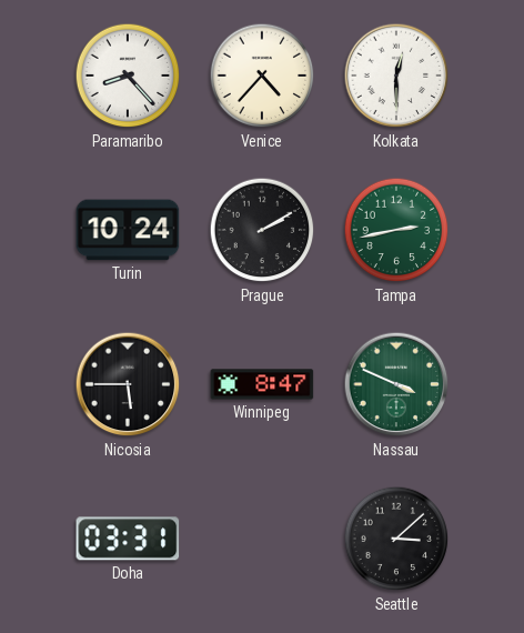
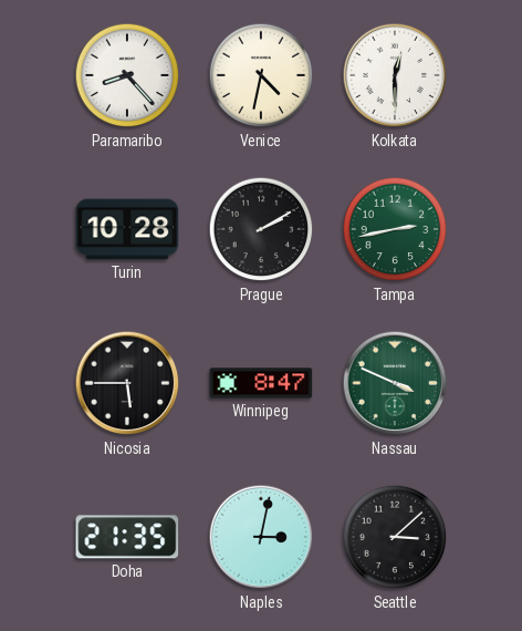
Venice: 4:37 -> 4:32 (261, 75)
Turin: 10:24 -> 10:28 (127, 229)
Doha: 03:31 -> 21:35 (127, 537)
Naples: none -> 3:02 (261, 537)
